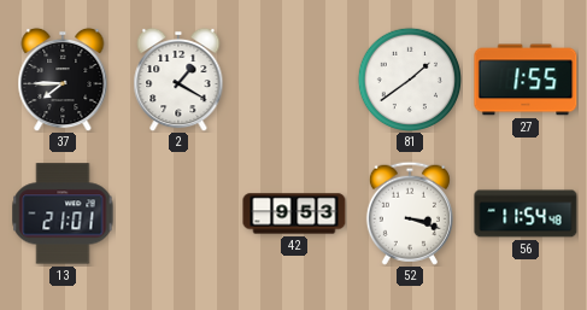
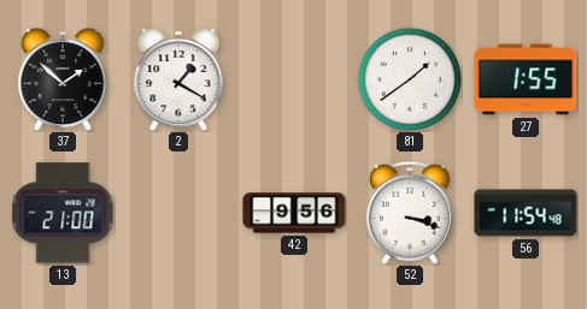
37: 7:45 -> 1:52 (63, 79)
13: 21:01 -> 21:00 (63, 213)
42: 9:53 -> 9:56 (294, 213)
